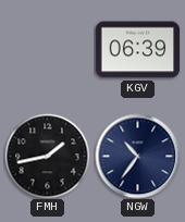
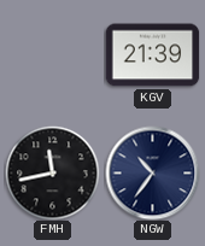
KGV: 06:39 -> 21:39 (152, 55)
FMH: 1:43 -> 11:43 (52, 172)
